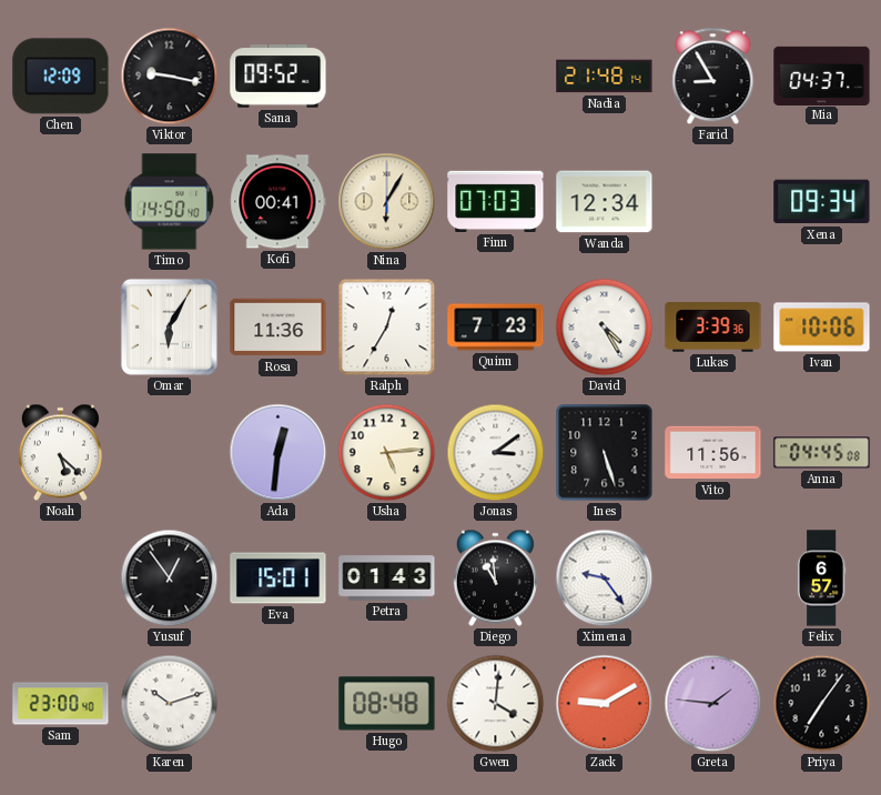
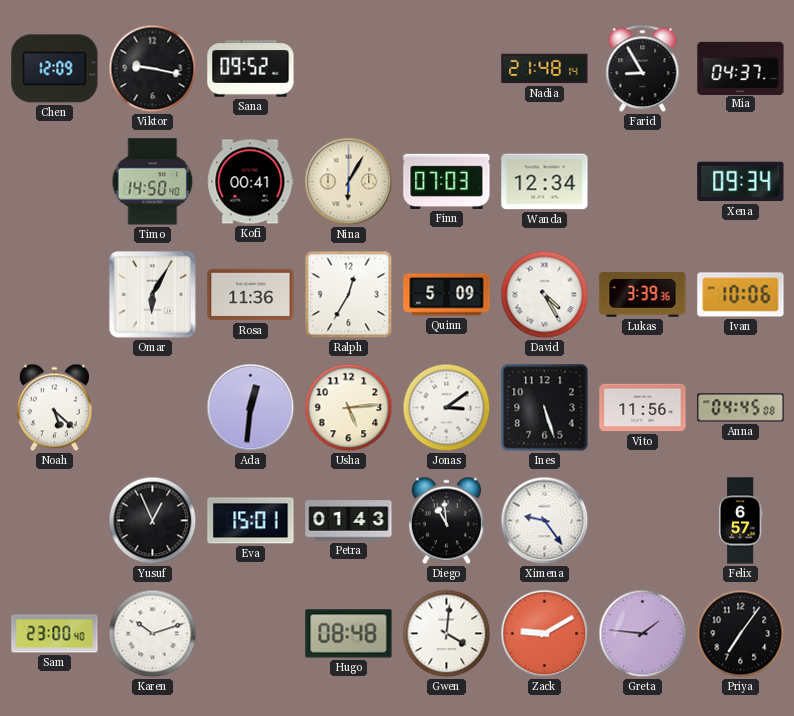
Quinn: 7:23 -> 5:09 (447, 295)
Yusuf: 12:54 -> 12:56 (153, 521)
